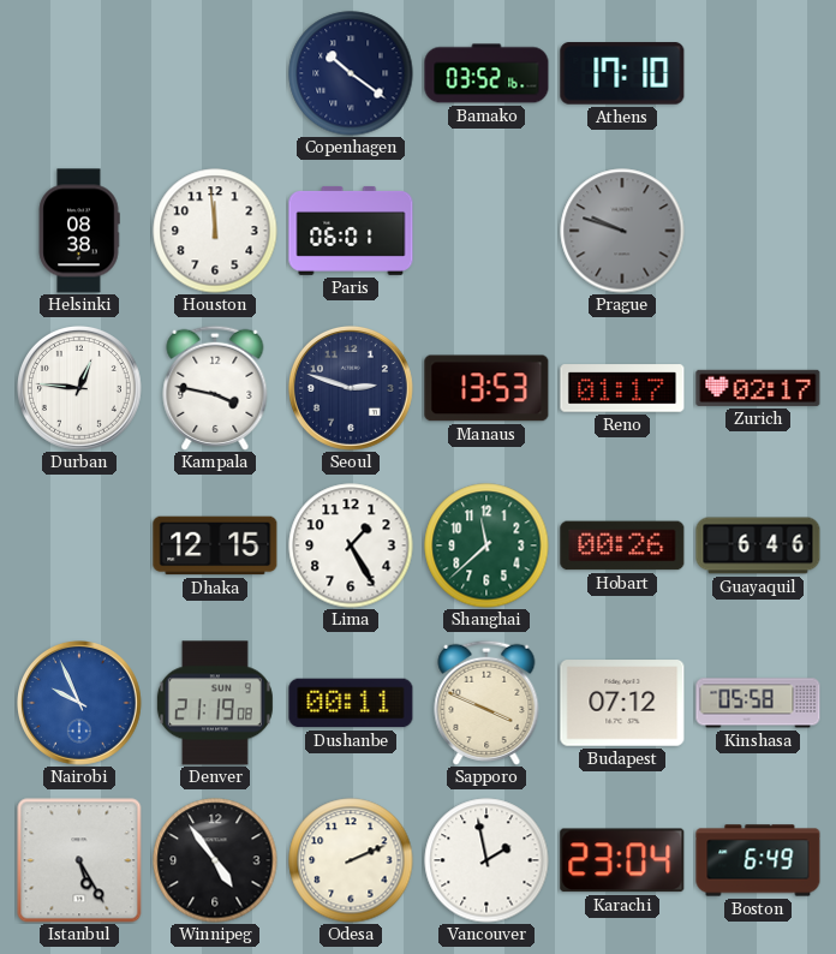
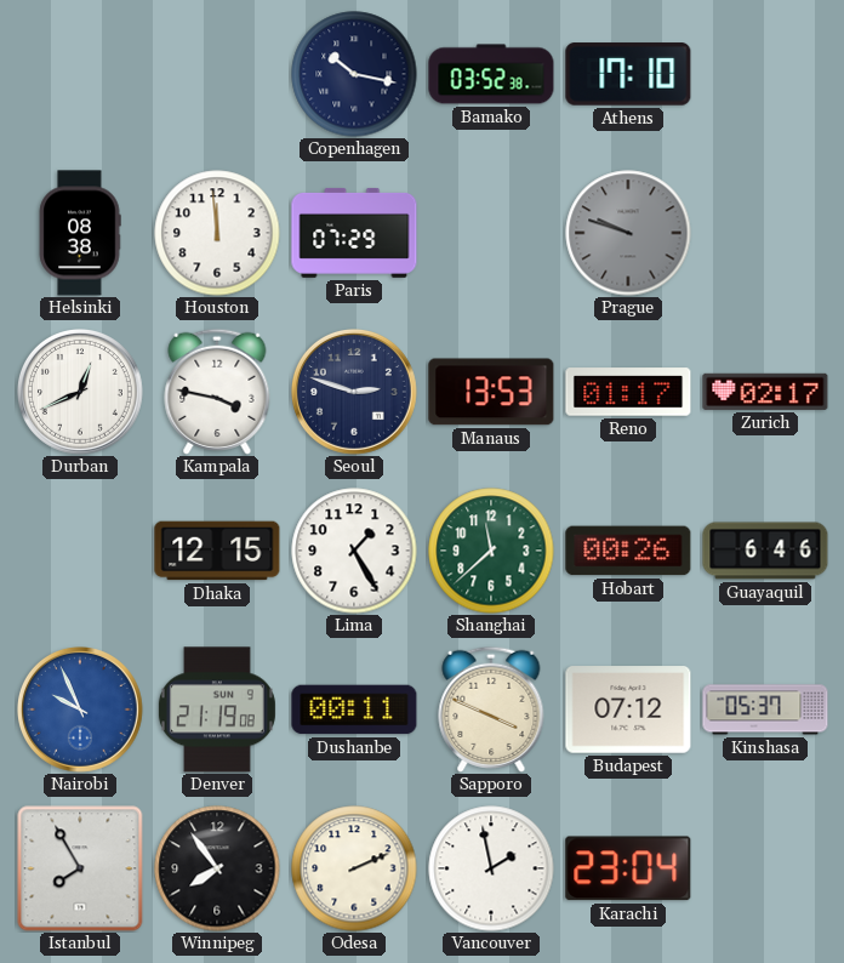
Copenhagen: 10:21 -> 10:17 (354, 74)
Bamako: 03:52:16 -> 03:52:38 (491, 74)
Paris: 06:01 -> 07:29 (354, 233)
Durban: 12:46 -> 12:41 (81, 393)
Kinshasa: 05:58 -> 05:37 (765, 710)
Istanbul: 5:25 -> 7:55 (80, 868)
Winnipeg: 4:54 -> 7:54 (217, 868)
Boston: 6:49 -> none (758, 860)
